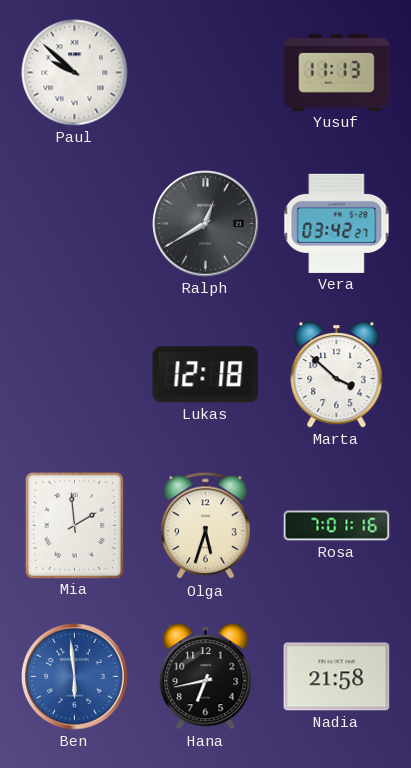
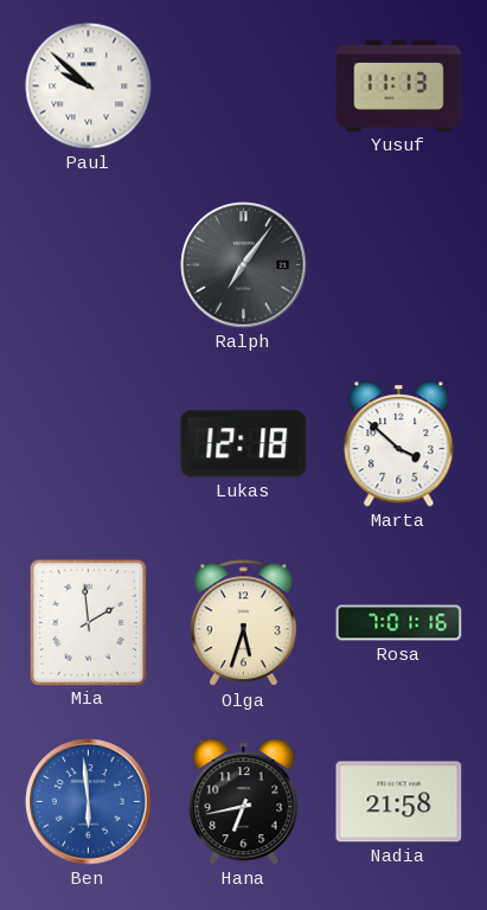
Ralph: 12:40 -> 7:06 (244, 265)
Vera: 03:42 -> none (337, 223)
